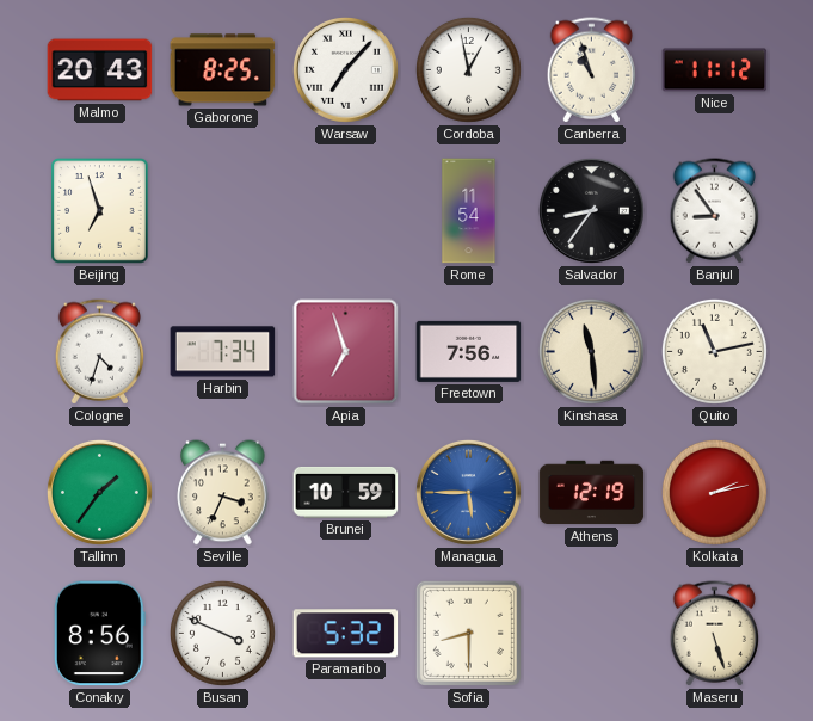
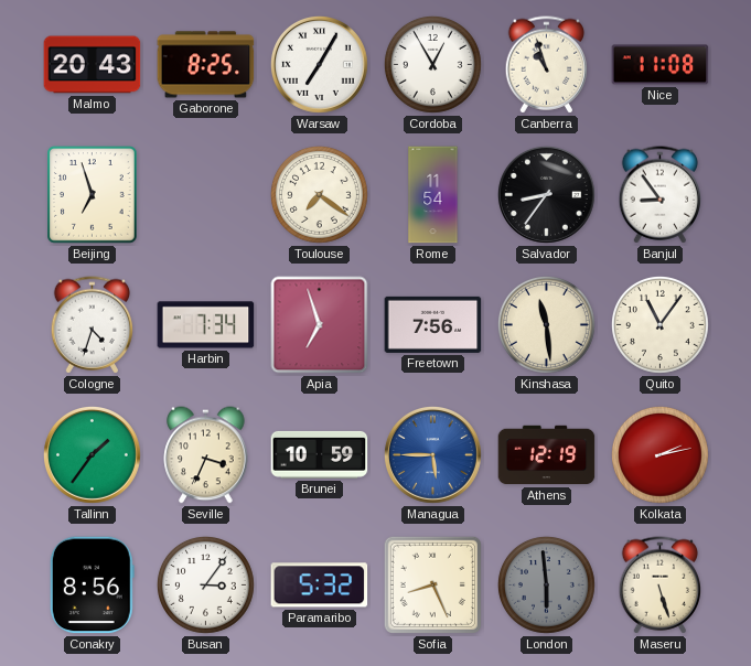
Warsaw: 7:07 -> 7:05 (319, 64)
Cordoba: 12:58 -> 12:55 (432, 64)
Nice: 11:12 -> 11:08 (661, 65)
Toulouse: none -> 7:21 (319, 194)
Quito: 11:13 -> 11:06 (659, 324)
Busan: 3:49 -> 3:06 (205, 584)
Sofia: 8:30 -> 8:26 (432, 584)
London: none -> 5:59 (546, 584)
